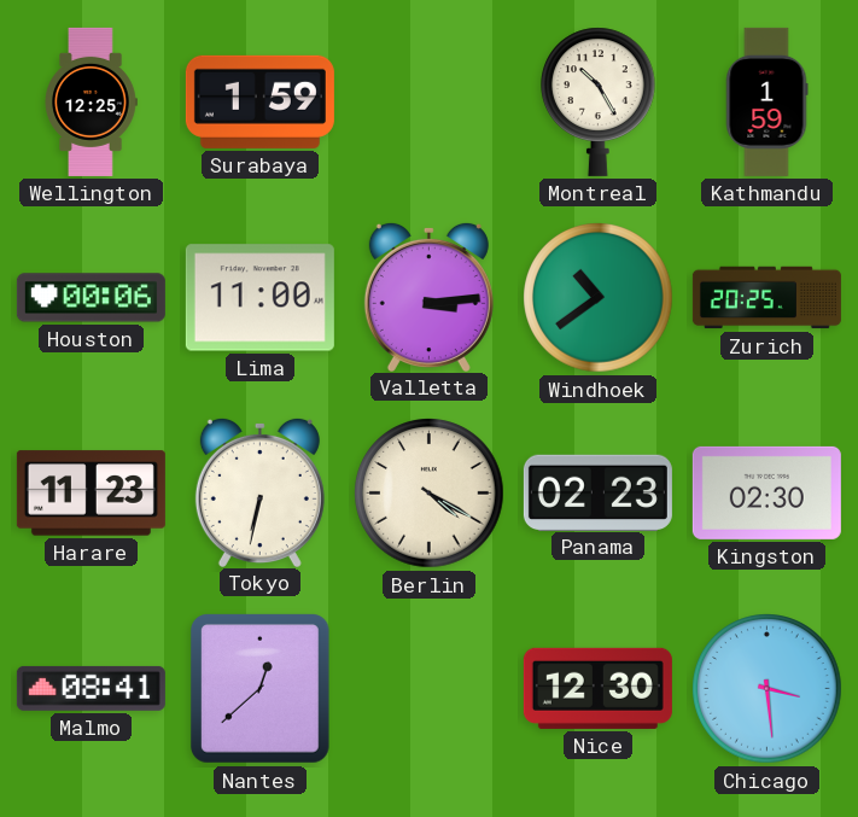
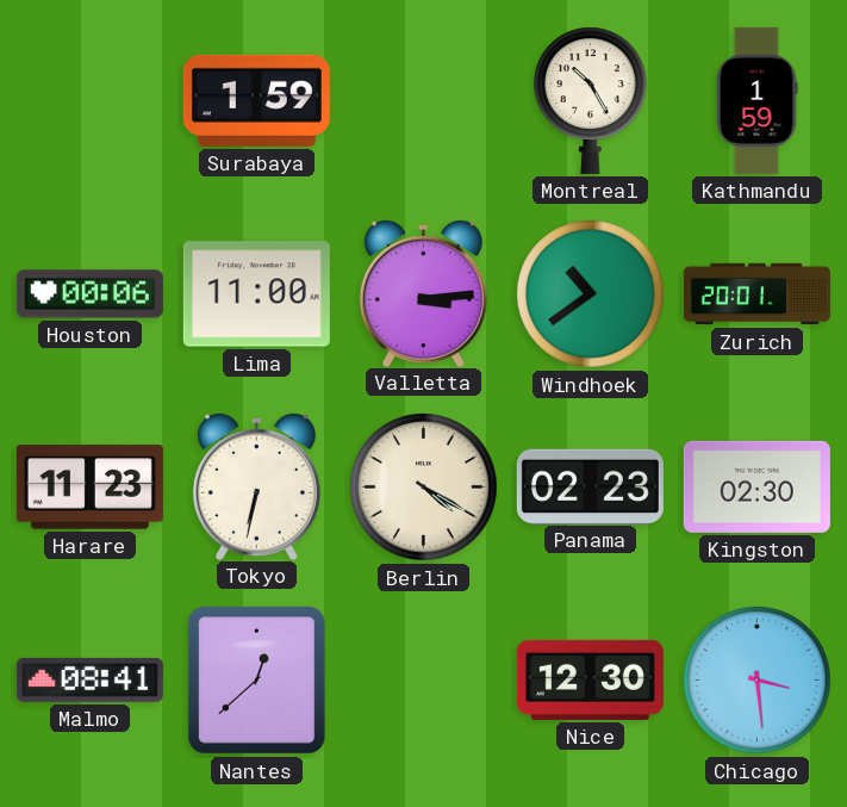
Wellington: 12:25 -> none (91, 101)
Zurich: 20:25 -> 20:01 (756, 294)
